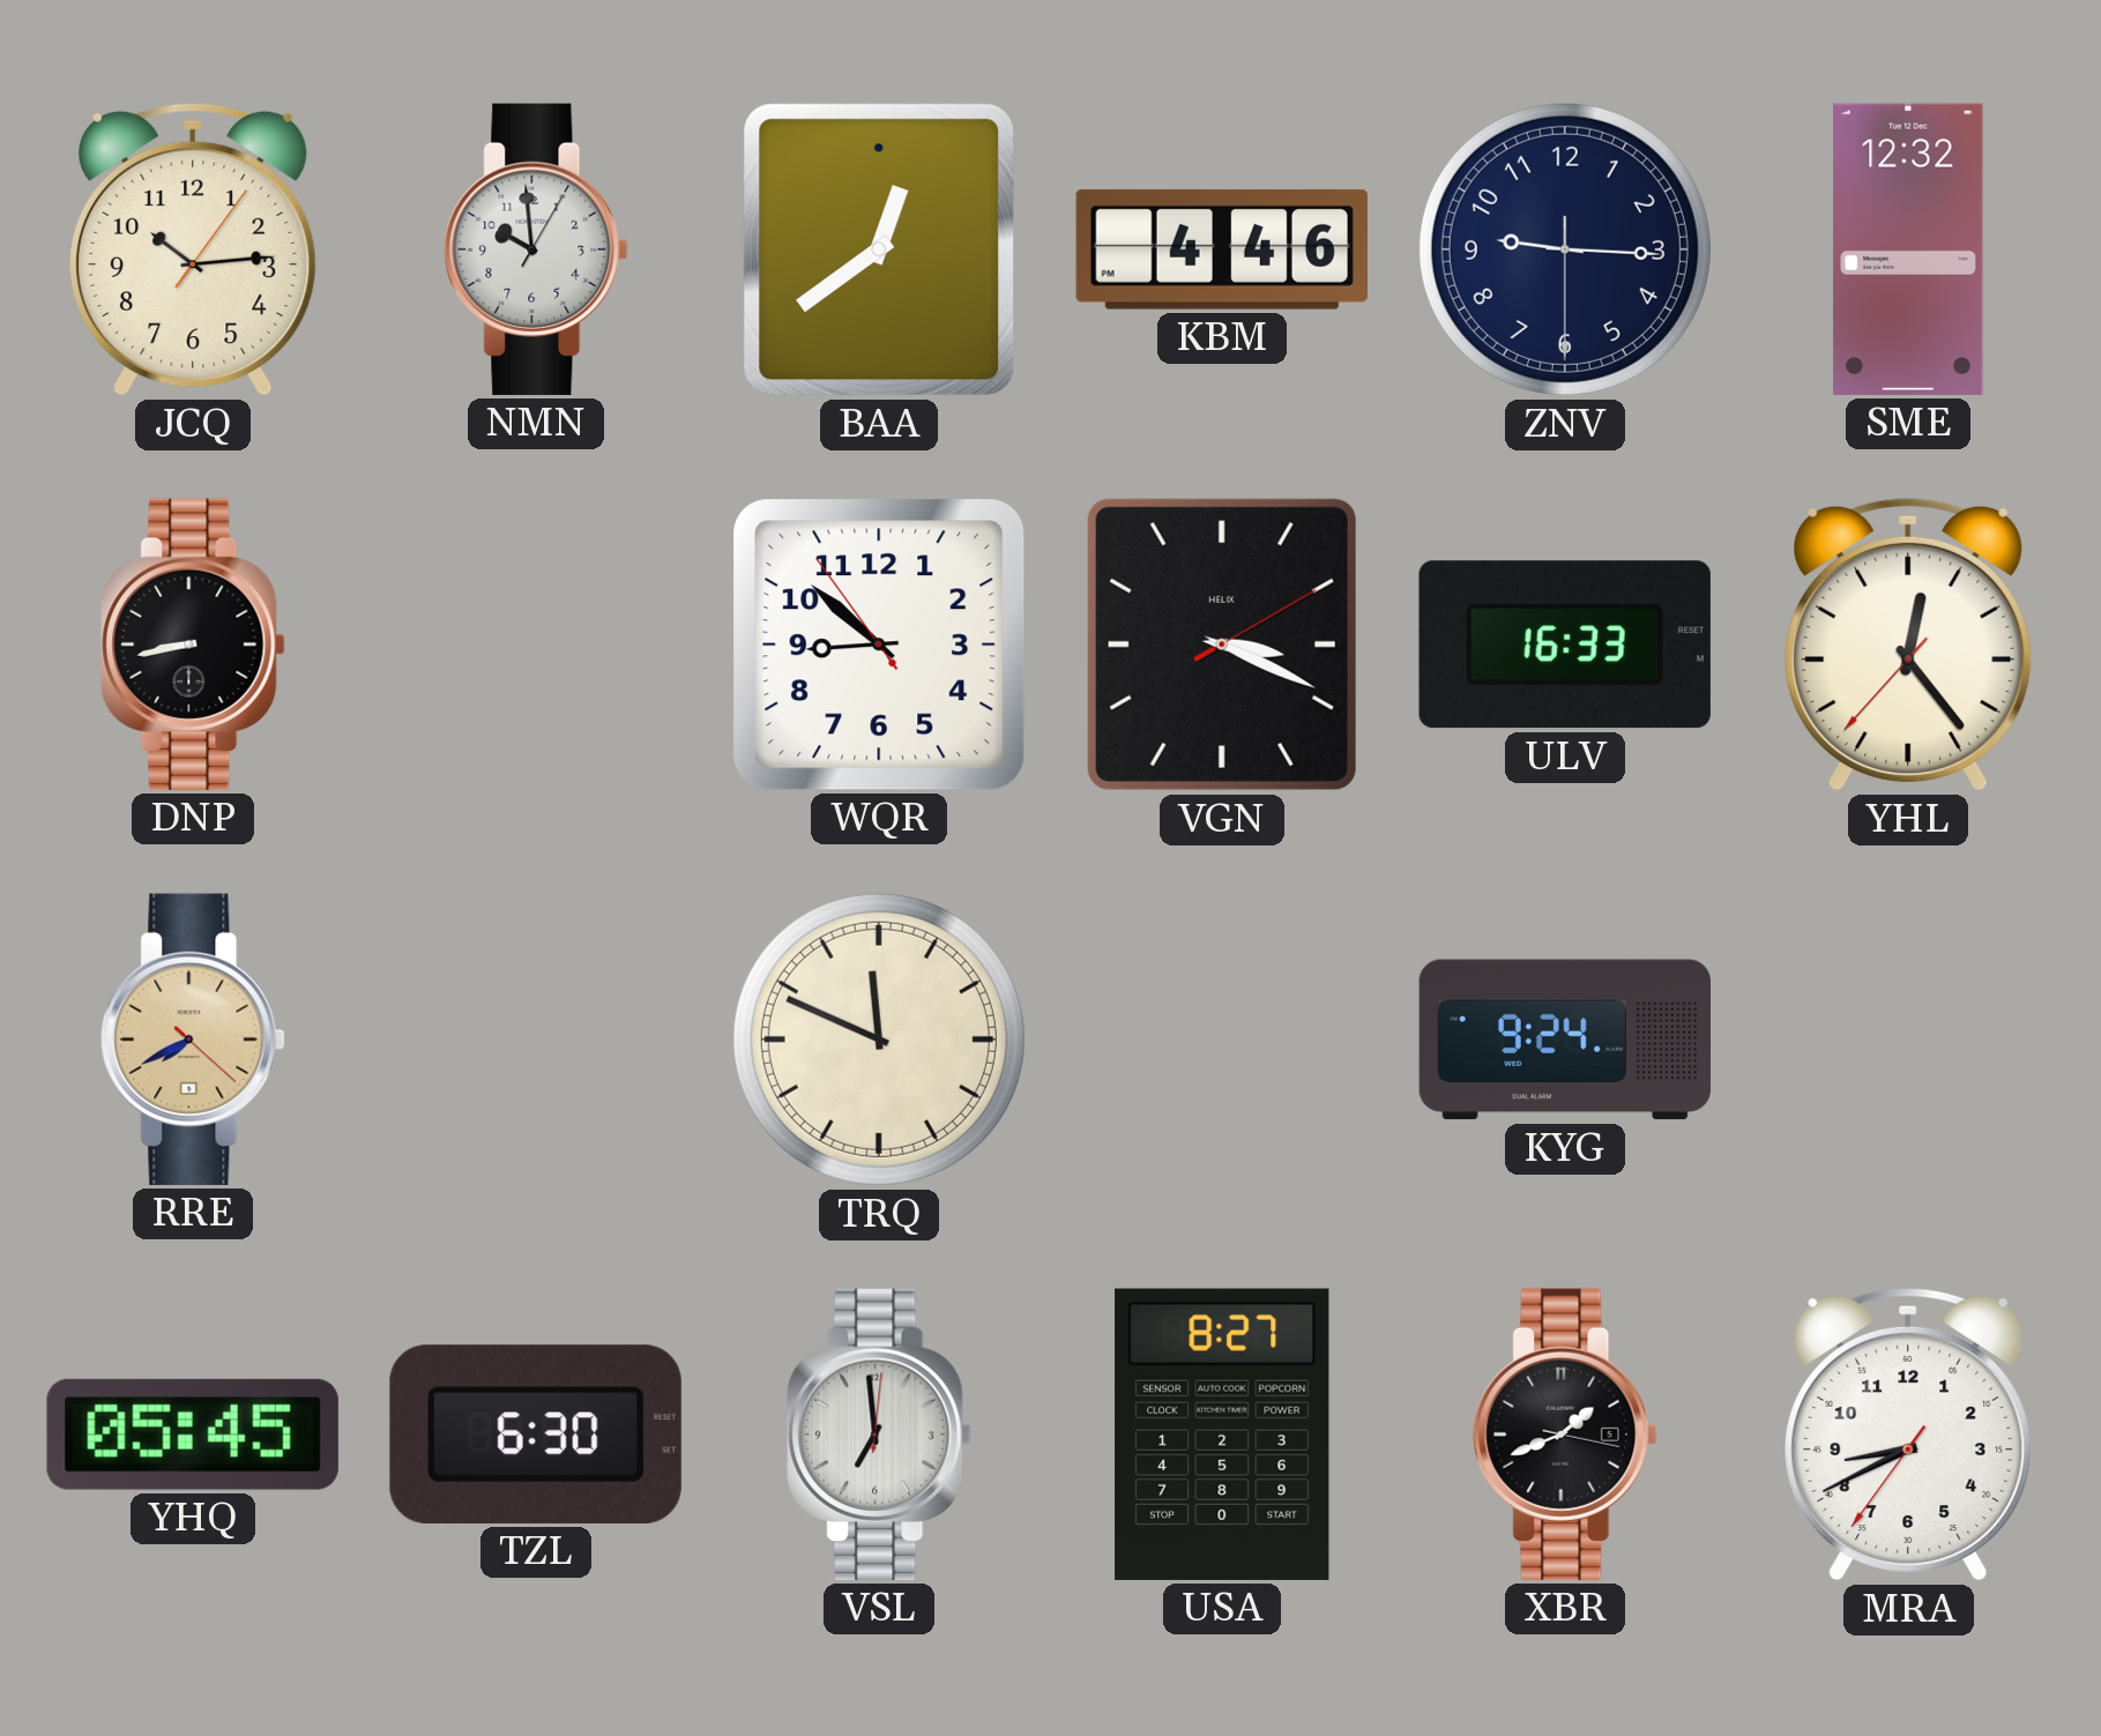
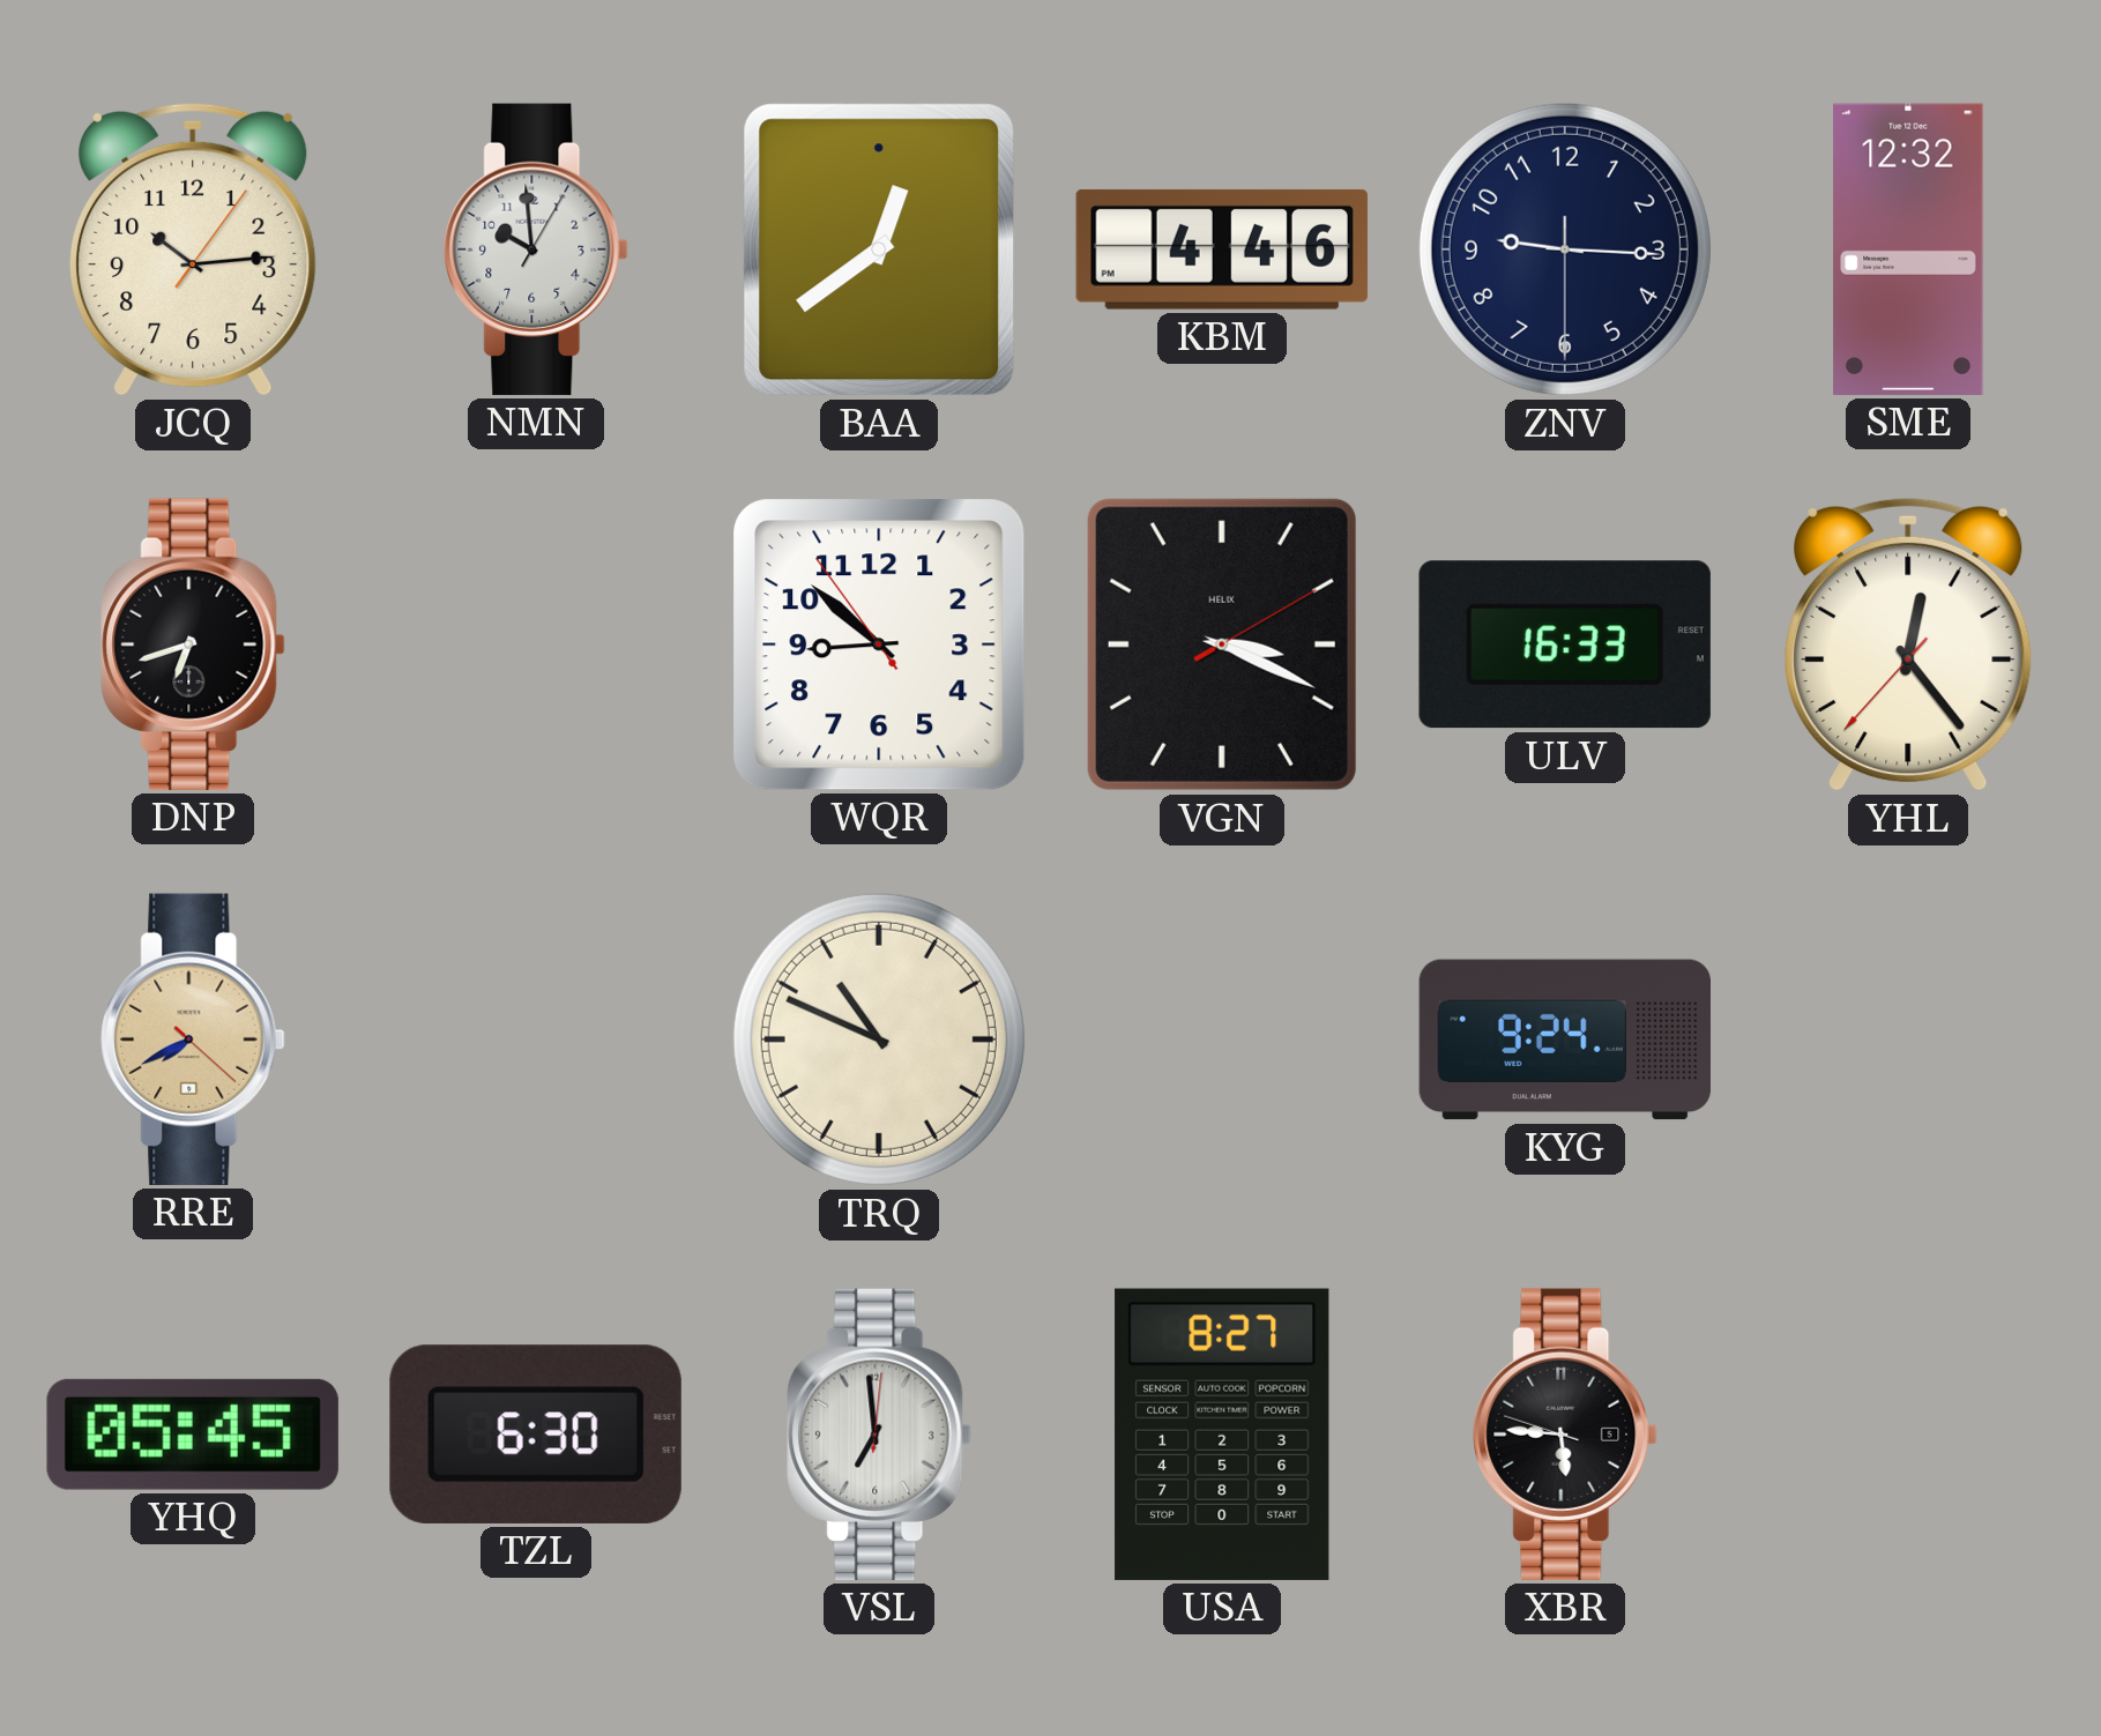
DNP: 8:43 -> 6:42 (193, 645)
TRQ: 11:49 -> 10:49 (879, 1040)
XBR: 1:41 -> 5:45 (1565, 1435)
MRA: 8:40 -> none (1908, 1435)
